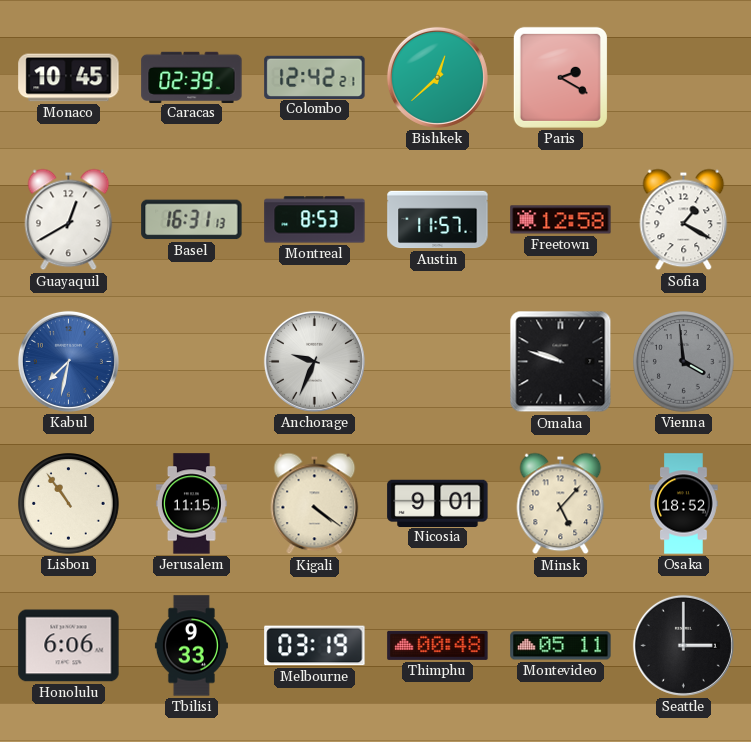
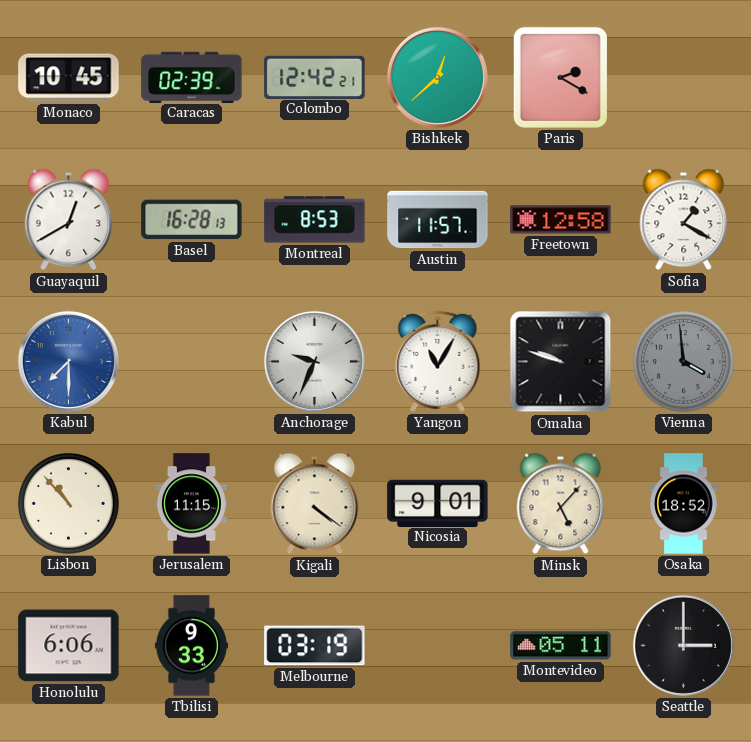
Basel: 16:31 -> 16:28 (192, 220)
Kabul: 7:32 -> 7:30 (68, 361)
Yangon: none -> 11:05 (438, 361)
Lisbon: 10:54 -> 10:53 (69, 504)
Thimphu: 00:48 -> none (438, 645)
